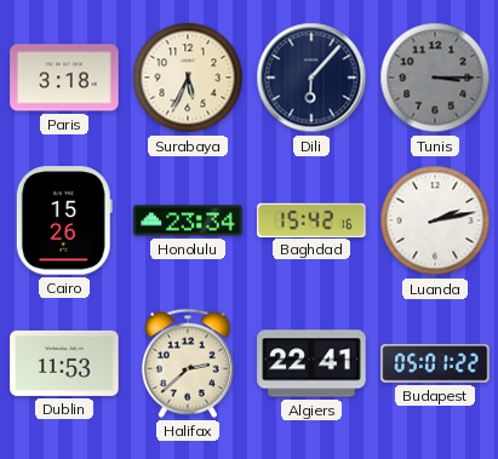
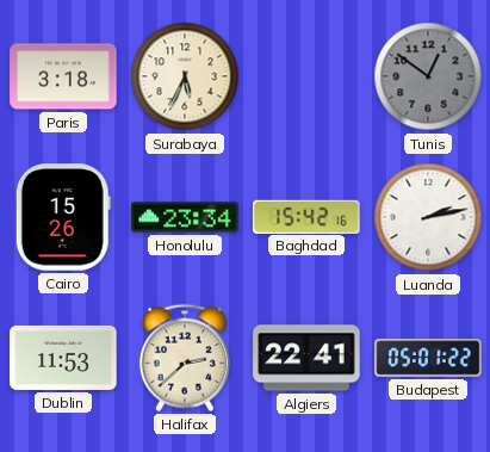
Dili: 6:07 -> none (311, 78)
Tunis: 3:15 -> 12:51 (428, 76)
